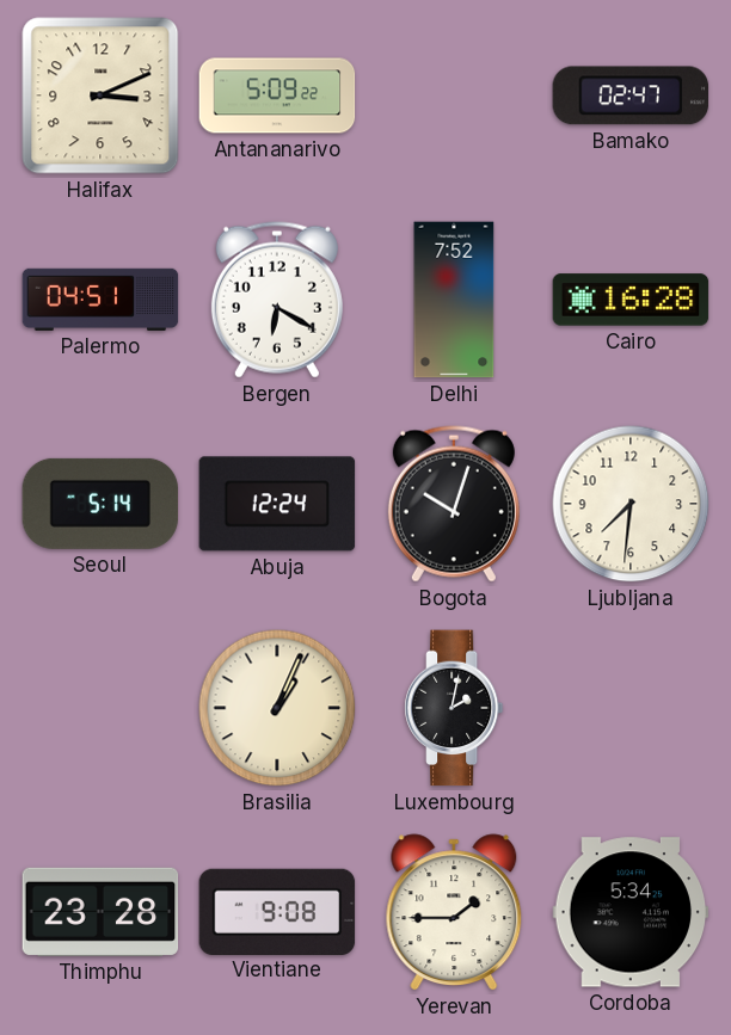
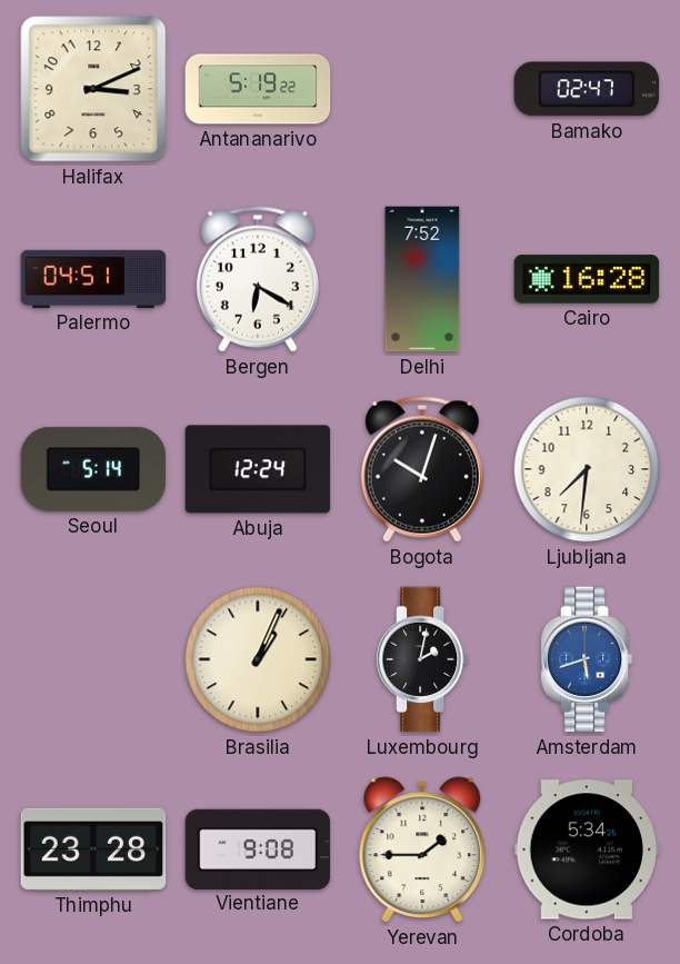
Antananarivo: 5:09 -> 5:19 (258, 89)
Amsterdam: none -> 5:42 (587, 659)
